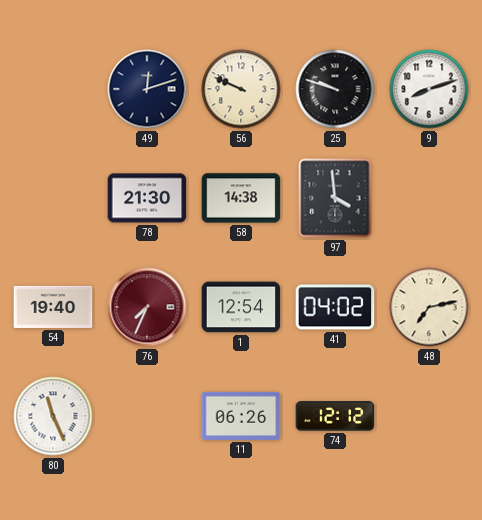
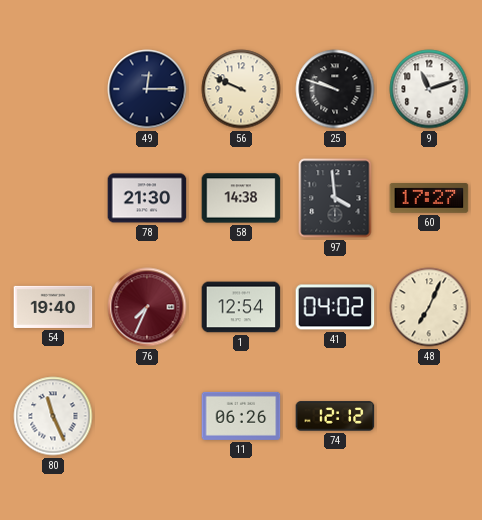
49: 12:12 -> 12:15 (147, 89)
9: 8:12 -> 11:12 (429, 89)
60: none -> 17:27 (429, 199)
48: 7:13 -> 7:04 (429, 307)
